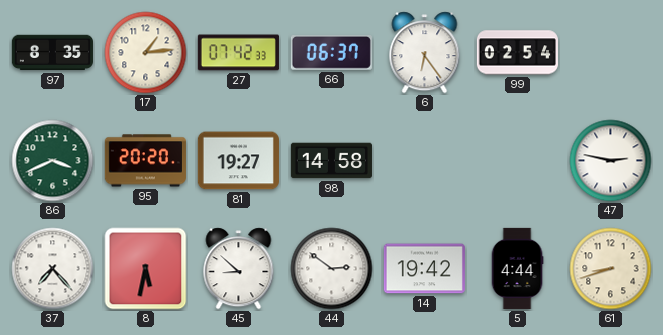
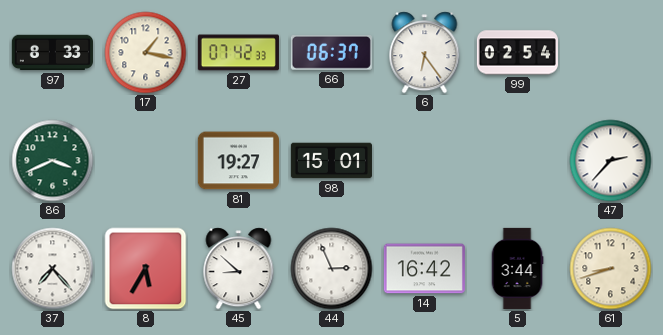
97: 8:35 -> 8:33 (52, 53)
17: 1:14 -> 1:17 (146, 53)
95: 20:20 -> none (145, 161)
98: 14:58 -> 15:01 (331, 161)
47: 2:47 -> 2:37 (611, 161)
8: 5:32 -> 5:35 (146, 269)
44: 2:51 -> 2:56 (332, 269)
14: 19:42 -> 16:42 (424, 269)
5: 4:44 -> 3:44 (517, 268)
